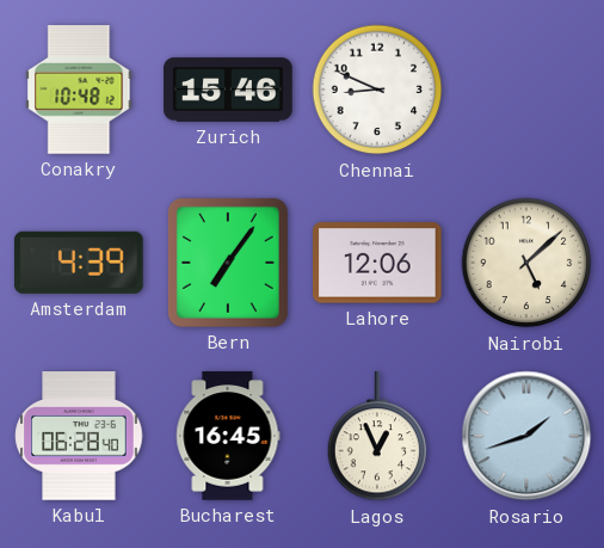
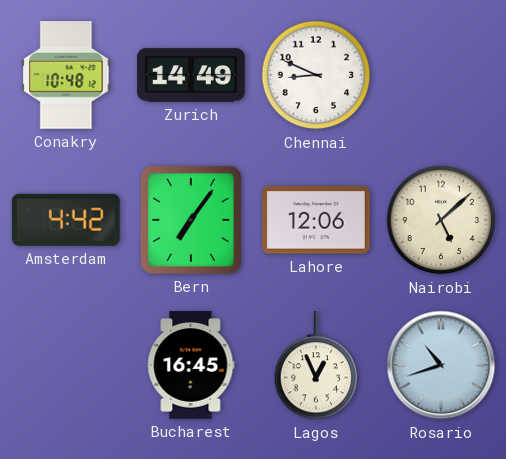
Zurich: 15:46 -> 14:49 (191, 75)
Amsterdam: 4:39 -> 4:42 (66, 220)
Kabul: 06:28 -> none (79, 436)
Rosario: 1:42 -> 10:42 (441, 365)
